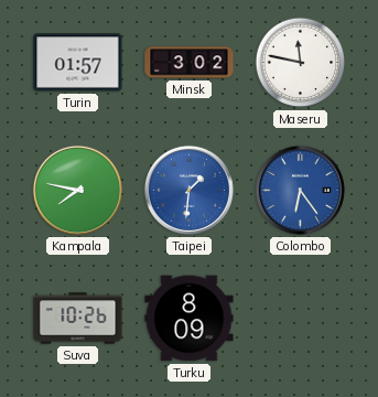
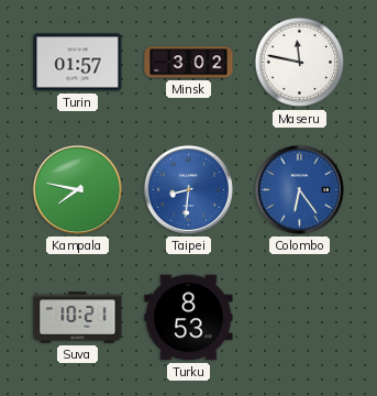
Taipei: 1:31 -> 8:31 (188, 189)
Suva: 10:26 -> 10:21 (78, 318)
Turku: 8:09 -> 8:53 (189, 318)
